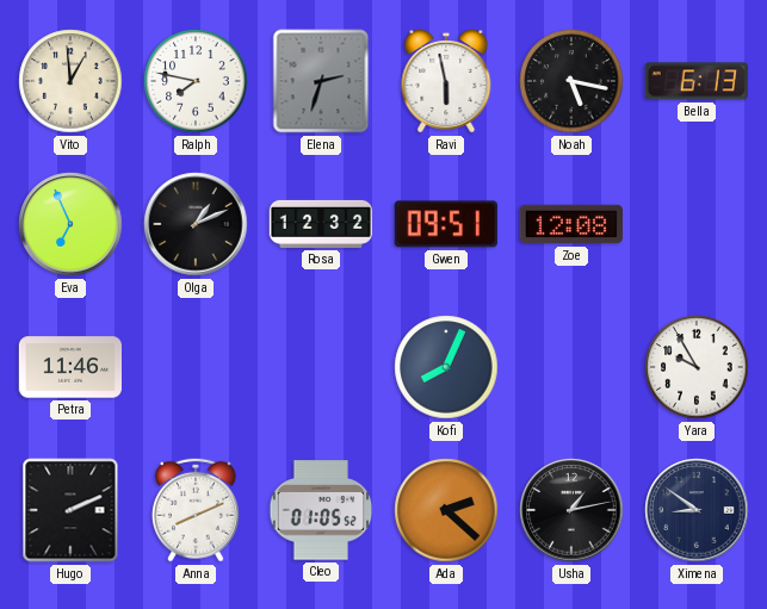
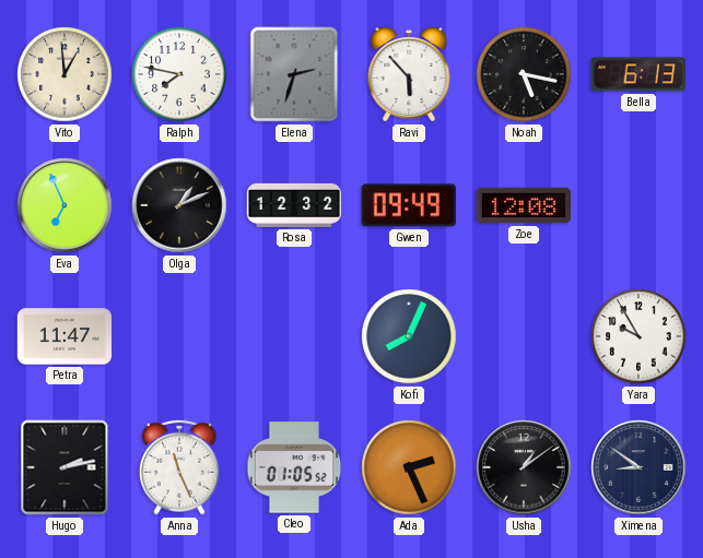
Ravi: 5:58 -> 5:53 (409, 74)
Gwen: 09:51 -> 09:49 (409, 205)
Petra: 11:46 -> 11:47 (63, 336)
Hugo: 2:11 -> 2:13 (65, 467)
Anna: 8:11 -> 11:26 (179, 467)
Ada: 2:22 -> 2:26 (409, 467)
Usha: 1:13 -> 1:09 (524, 467)
